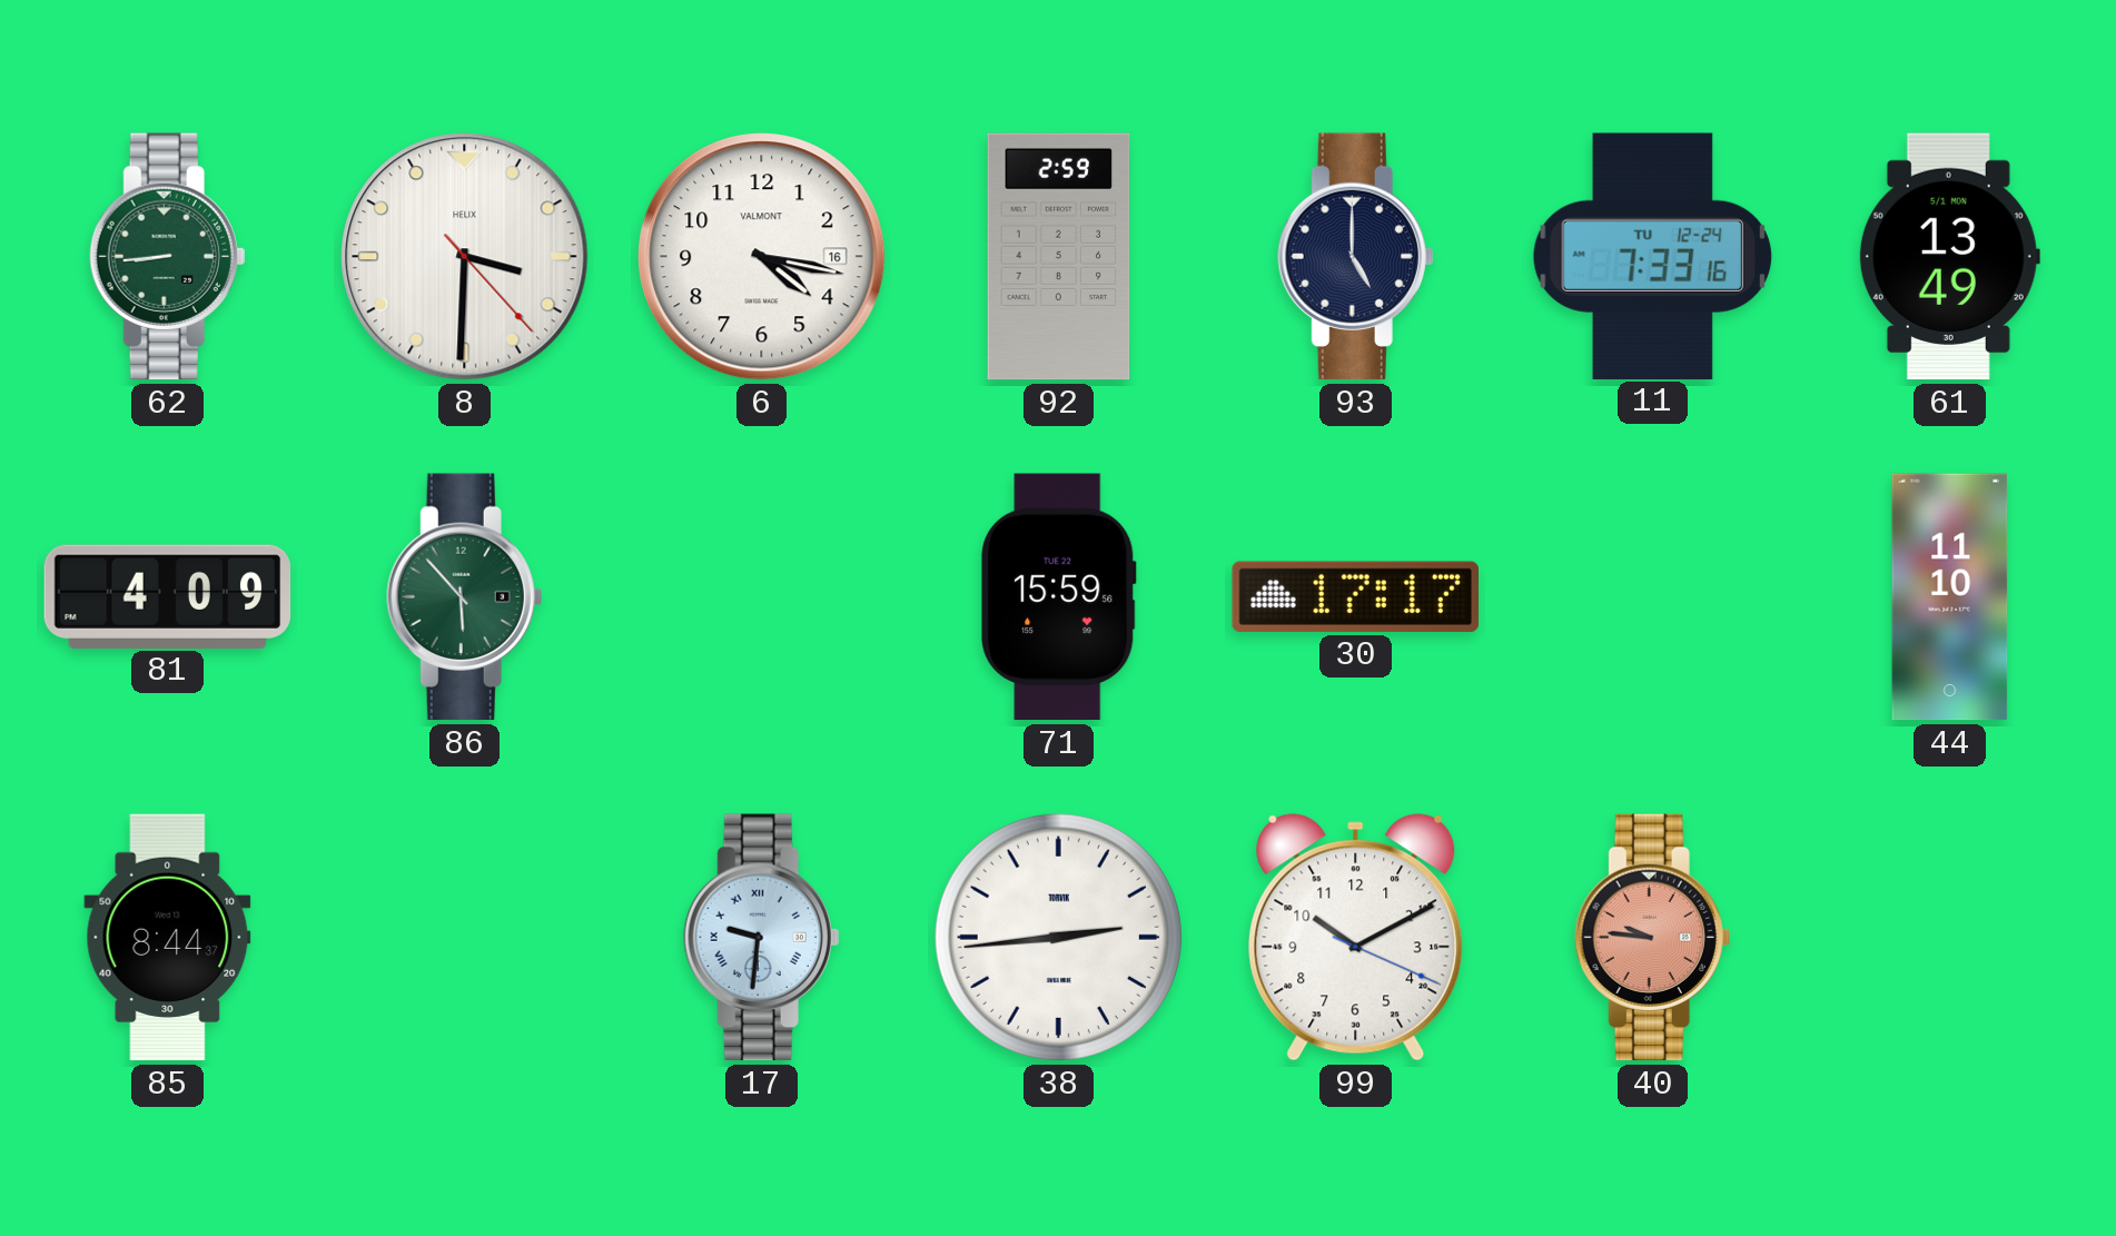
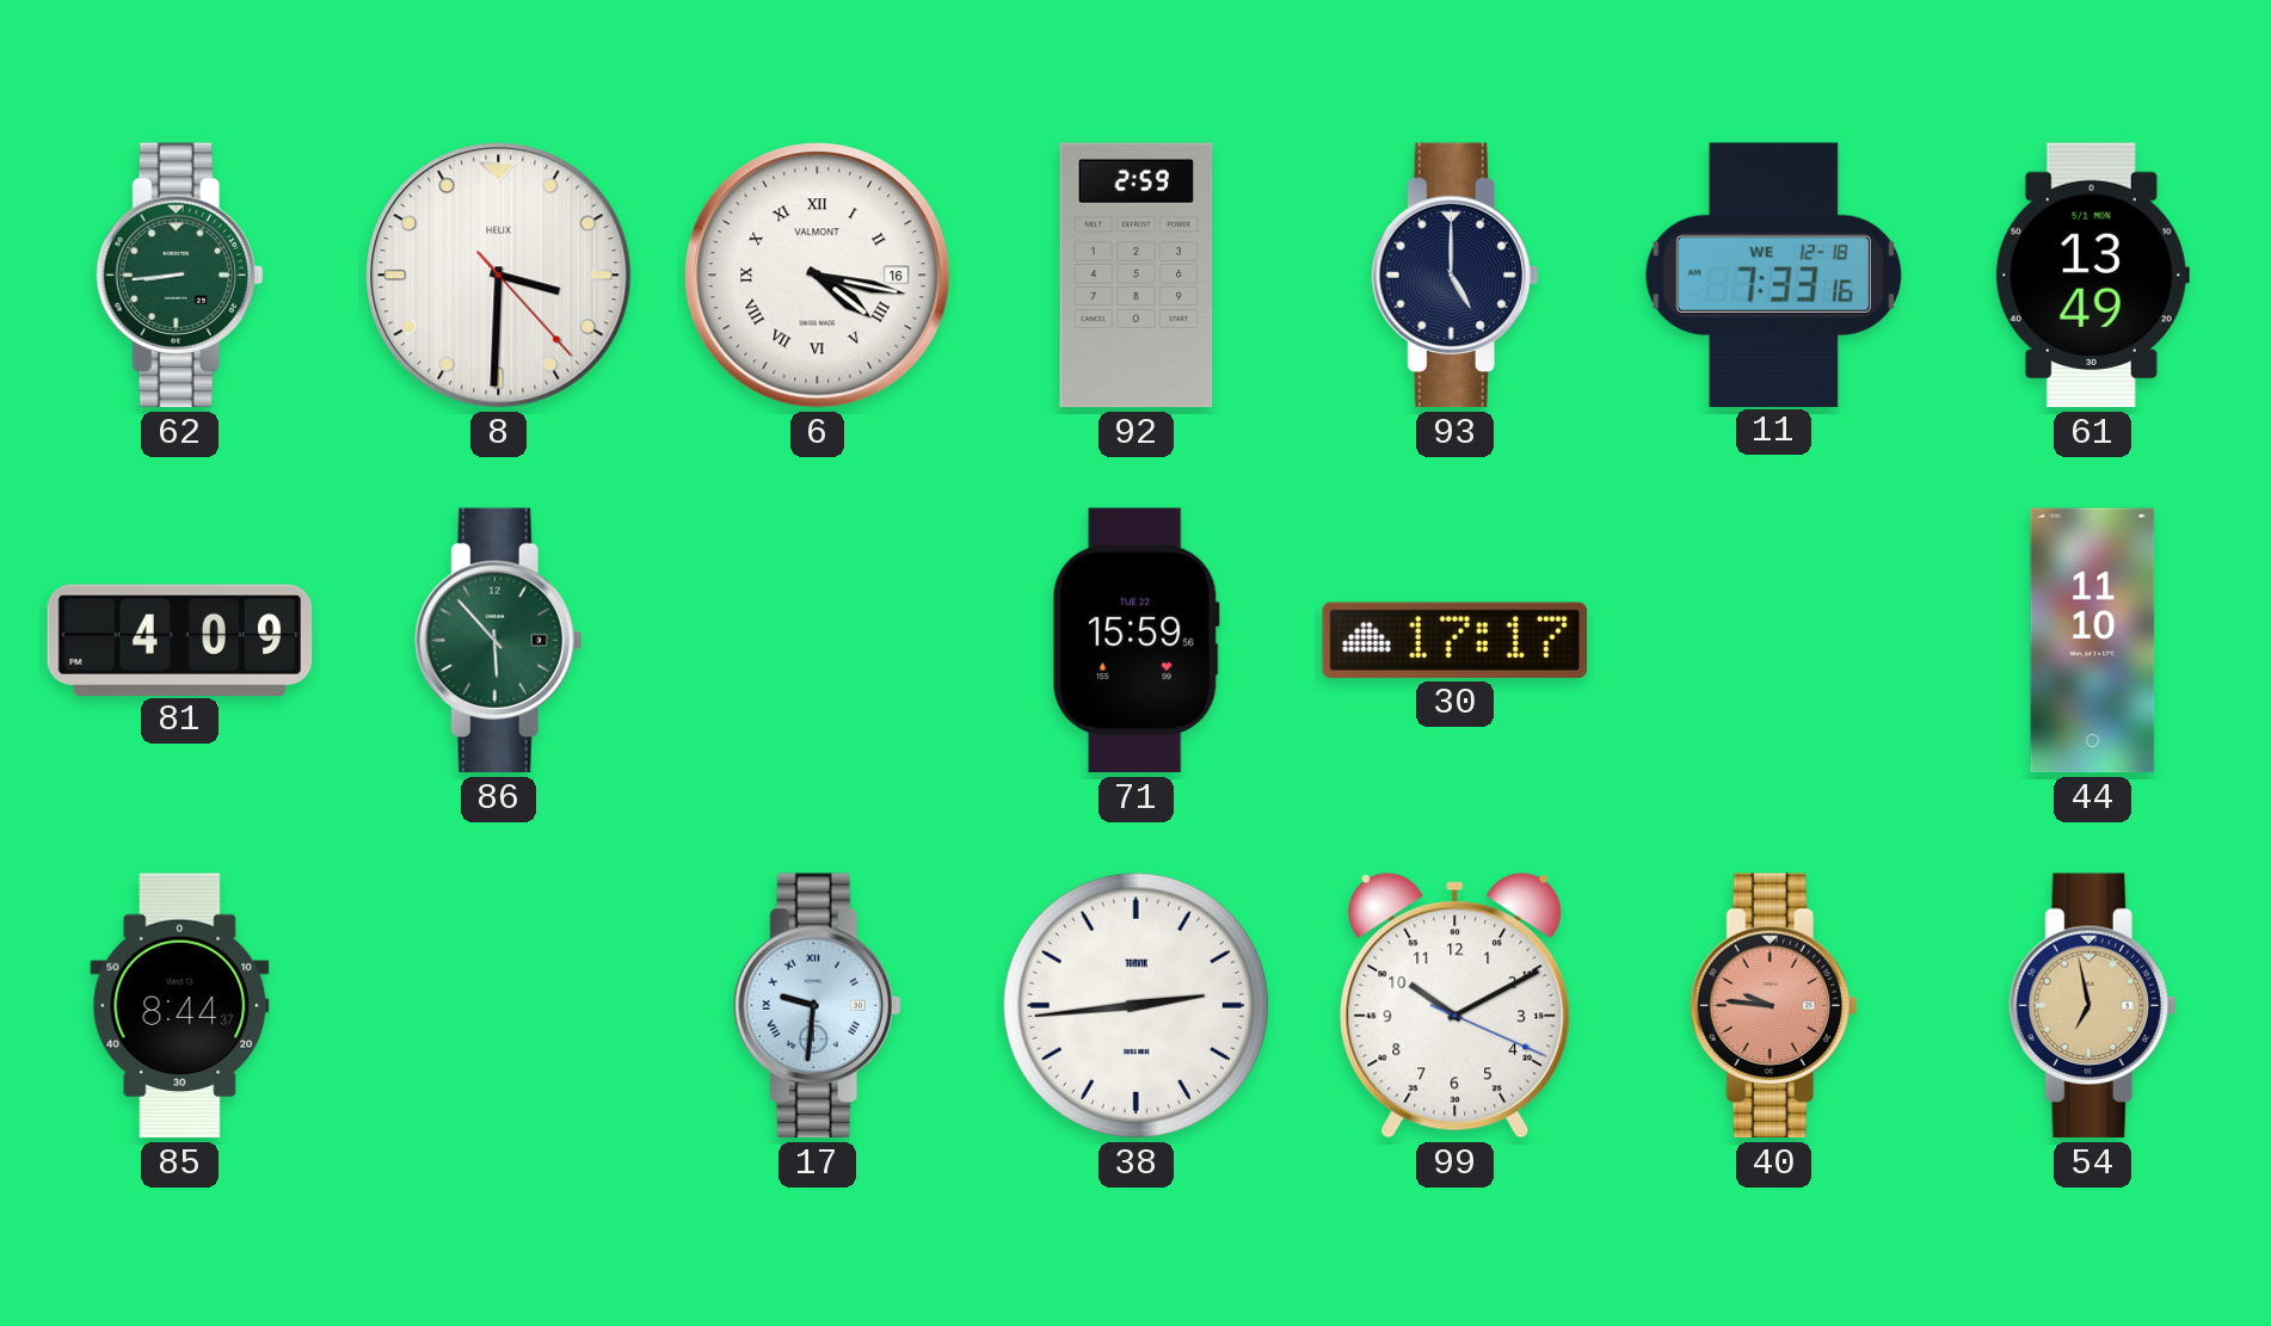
6 numerals: Arabic -> Roman (818, 276)
11 date: TU 12-24 -> WE 12-18 (1773, 275)
54: none -> 6:58 (2093, 1006)
